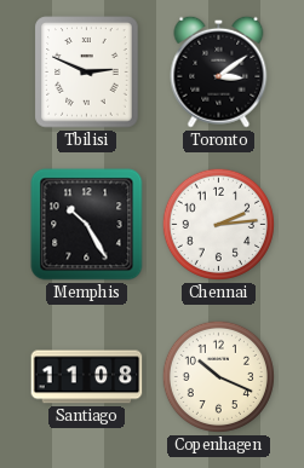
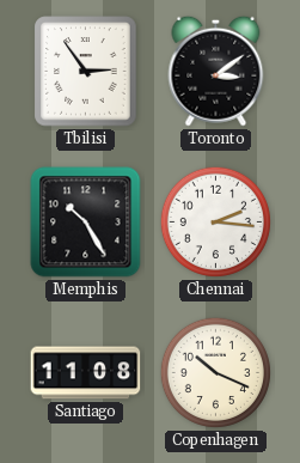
Tbilisi: 2:49 -> 2:54 (86, 72)
Chennai: 2:14 -> 2:16 (215, 221)
